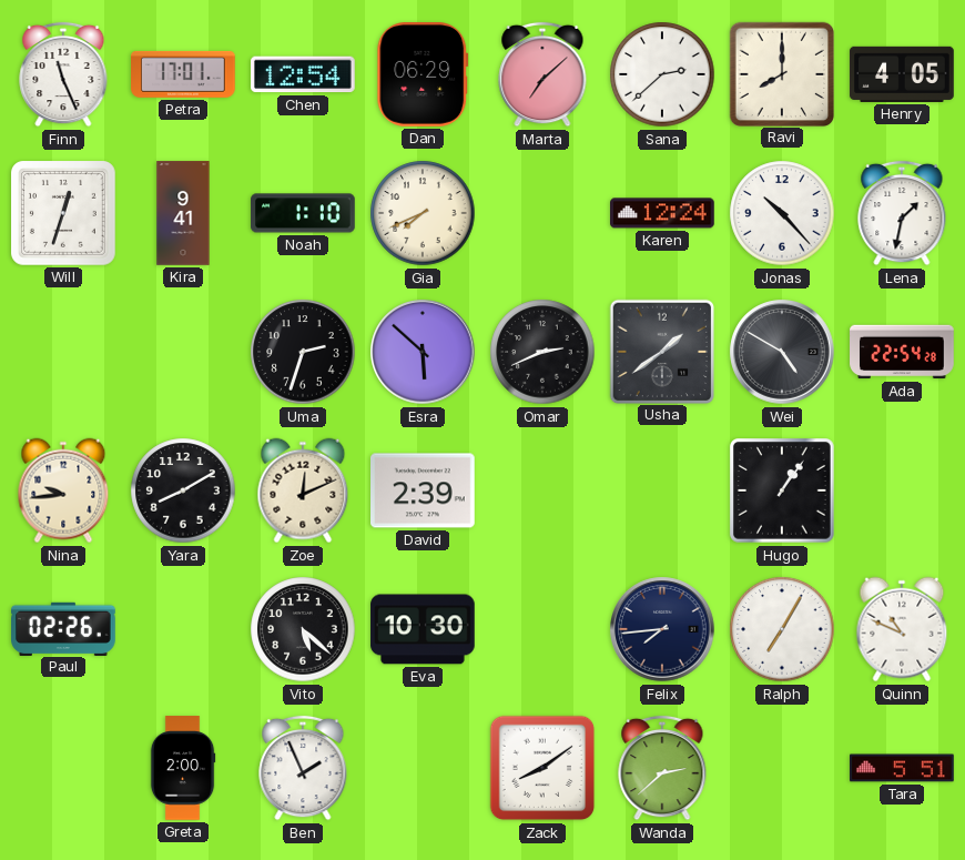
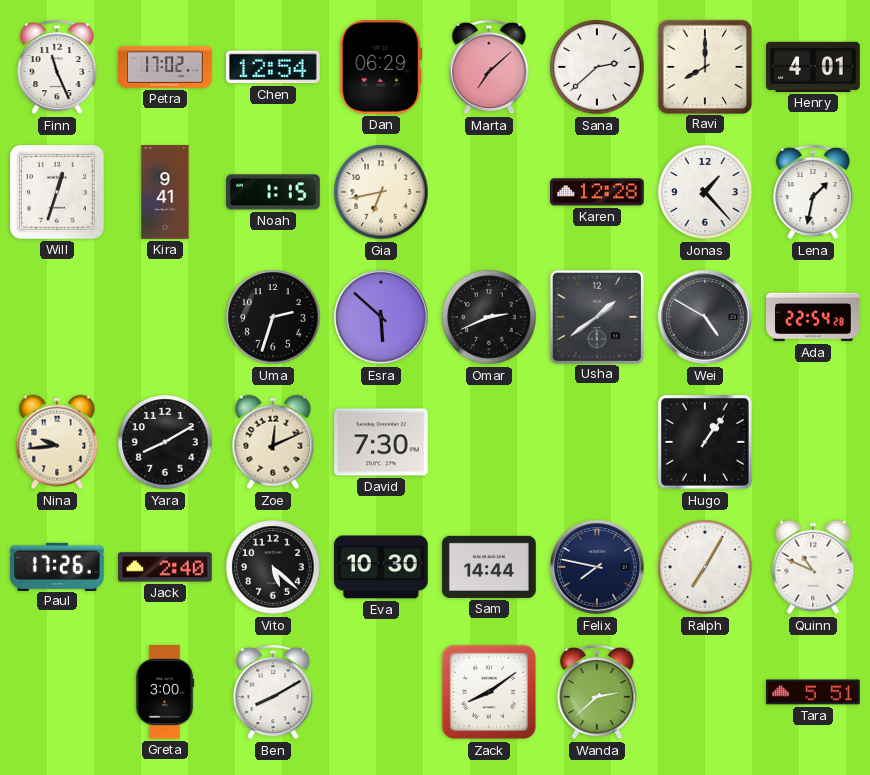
Petra: 17:01 -> 17:02 (165, 67)
Henry: 4:05 -> 4:01 (813, 67)
Noah: 1:10 -> 1:15 (273, 192)
Gia: 7:41 -> 6:43 (381, 192)
Karen: 12:24 -> 12:28 (598, 192)
Jonas: 10:23 -> 1:23 (705, 192)
David: 2:39 -> 7:30 (382, 442)
Paul: 02:26 -> 17:26 (57, 566)
Jack: none -> 2:40 (165, 567)
Sam: none -> 14:44 (489, 567)
Felix: 7:44 -> 7:47 (597, 567)
Greta: 2:00 -> 3:00 (165, 692)
Ben: 1:56 -> 8:10 (273, 692)
